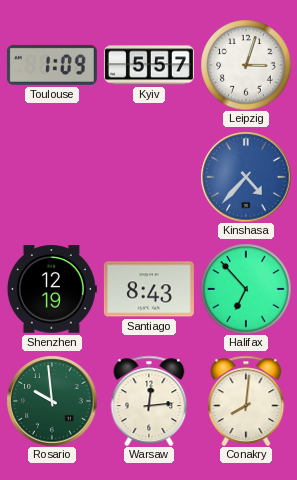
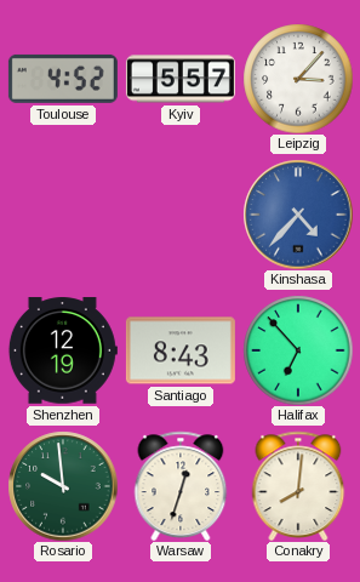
Toulouse: 1:09 -> 4:52 (63, 79)
Leipzig: 3:03 -> 3:07 (298, 79)
Warsaw: 12:14 -> 12:33 (181, 486)
